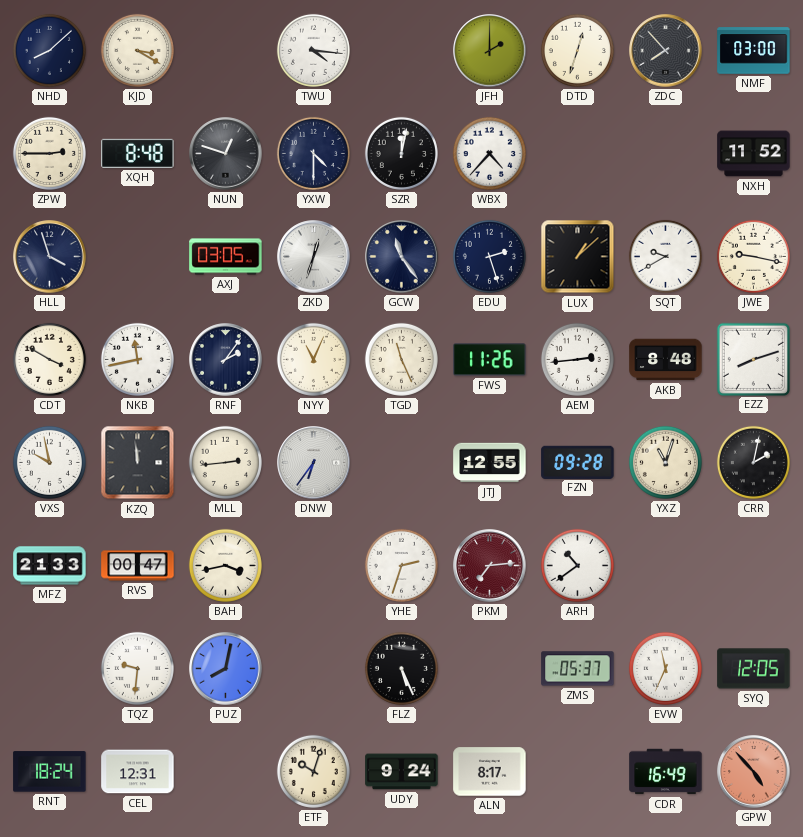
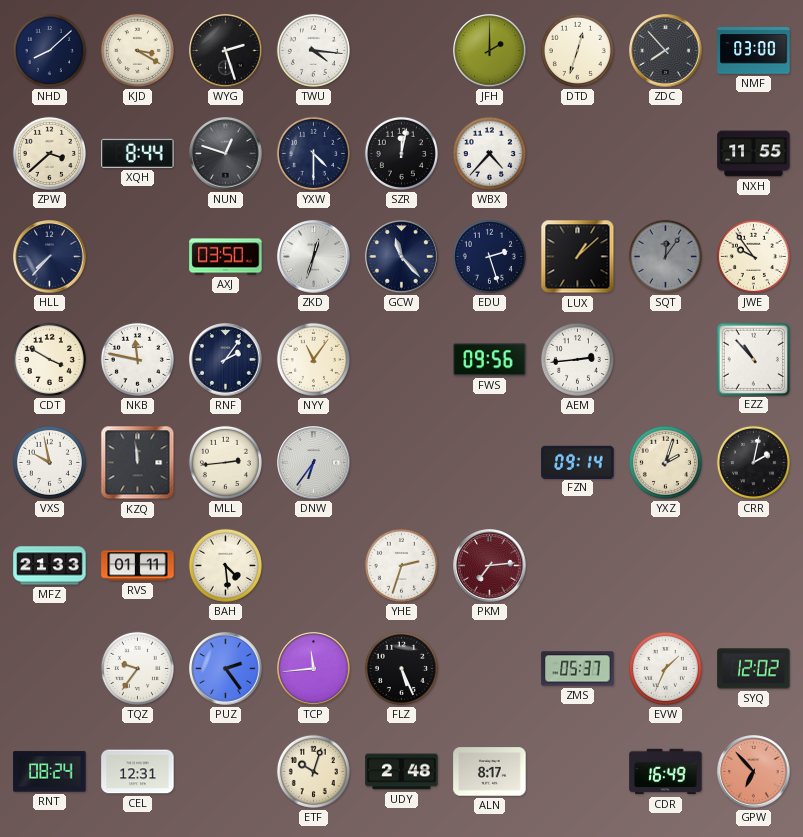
WYG: none -> 2:27 (226, 51)
ZPW: 2:45 -> 3:38 (49, 153)
XQH: 8:48 -> 8:44 (138, 153)
NXH: 11:52 -> 11:55 (754, 154)
HLL: 3:57 -> 7:37 (50, 257)
AXJ: 03:05 -> 03:50 (226, 257)
GCW: 11:24 -> 11:23 (402, 257)
SQT: 9:40 -> 12:06 (665, 256)
SQT dial: white -> grey (665, 256)
JWE: 9:17 -> 9:54 (753, 256)
NKB: 11:43 -> 11:47 (137, 359)
NYY: 11:04 -> 11:06 (313, 359)
TGD: 11:26 -> none (401, 359)
FWS: 11:26 -> 09:56 (490, 360)
AKB: 8:48 -> none (666, 360)
EZZ: 8:12 -> 10:53 (753, 359)
JTJ: 12:55 -> none (490, 463)
FZN: 09:28 -> 09:14 (578, 462)
YXZ: 11:03 -> 2:03 (665, 462)
RVS: 00:47 -> 01:11 (138, 566)
BAH: 3:43 -> 4:29 (225, 565)
ARH: 10:39 -> none (577, 565)
TQZ: 9:31 -> 9:36 (137, 668)
PUZ: 8:02 -> 2:24 (226, 669)
TCP: none -> 11:44 (314, 669)
EVW: 11:34 -> 1:34 (665, 668)
SYQ: 12:05 -> 12:02 (754, 669)
RNT: 18:24 -> 08:24 (50, 772)
UDY: 9:24 -> 2:48 (402, 772)
GPW: 4:53 -> 6:53 (754, 772)
